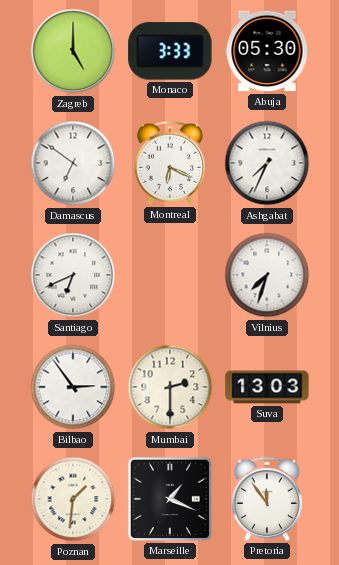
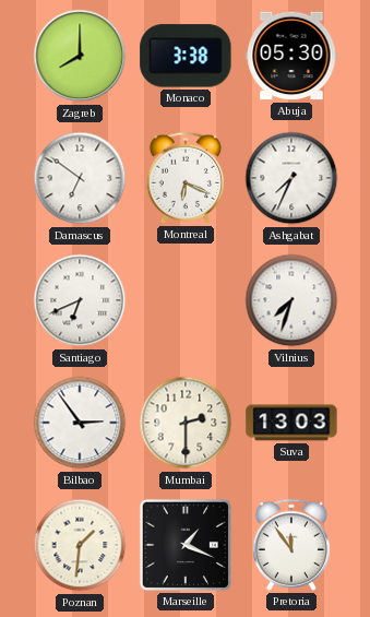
Zagreb: 5:00 -> 8:00 (80, 56)
Monaco: 3:33 -> 3:38 (186, 56)
